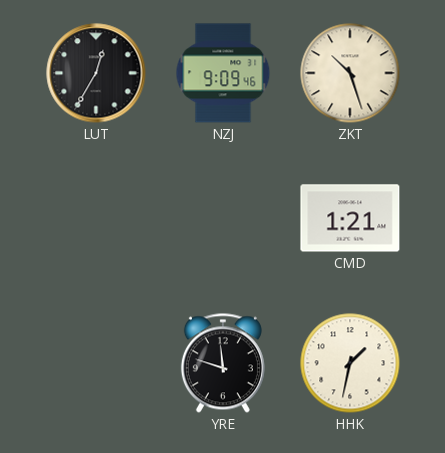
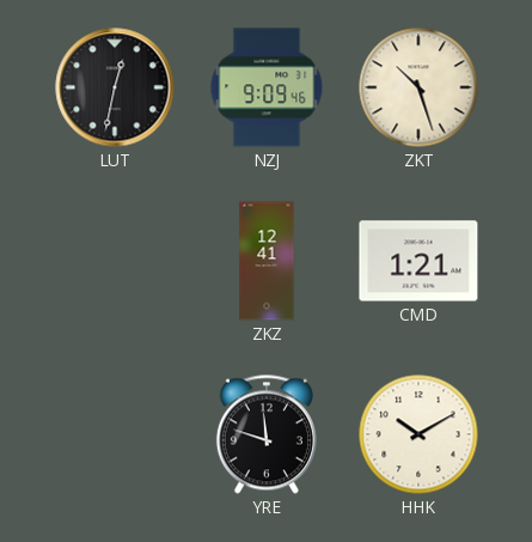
LUT: 12:35 -> 12:32 (115, 87)
ZKZ: none -> 12:41 (267, 261)
HHK: 1:32 -> 10:10 (418, 434)
